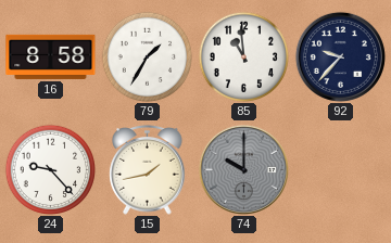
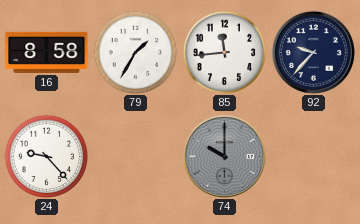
85: 10:59 -> 11:44 (224, 52)
15: 1:43 -> none (148, 170)
